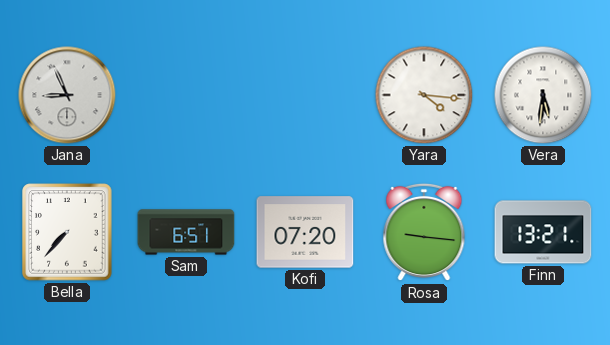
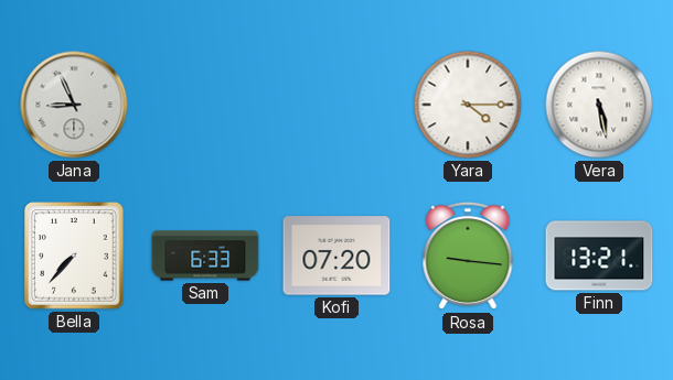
Yara: 4:16 -> 4:15 (468, 105)
Vera: 5:31 -> 5:28 (599, 105)
Sam: 6:51 -> 6:33 (205, 256)
